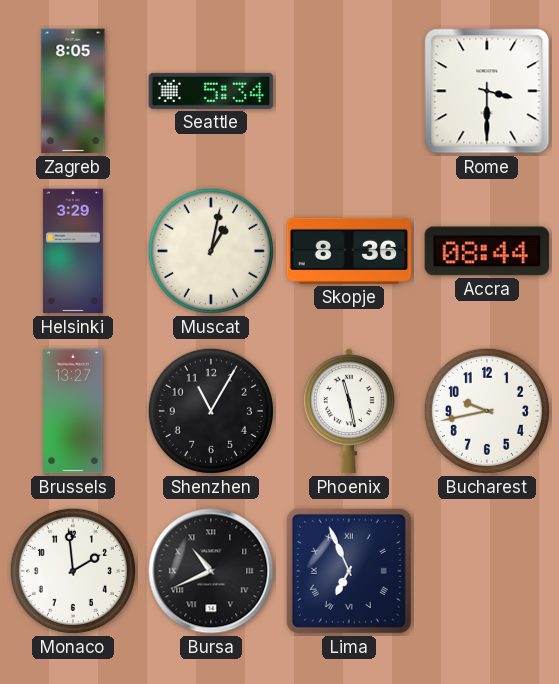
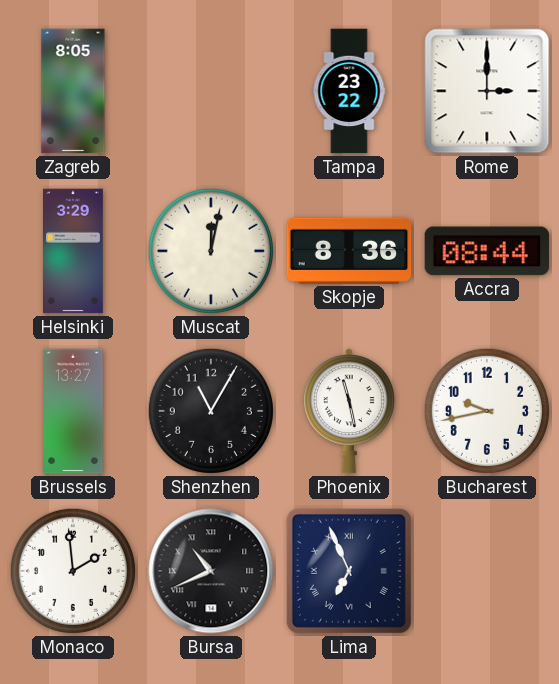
Seattle: 5:34 -> none (211, 91)
Tampa: none -> 23:22 (349, 91)
Rome: 3:30 -> 3:00 (487, 91)
Muscat: 1:02 -> 12:02 (211, 251)
